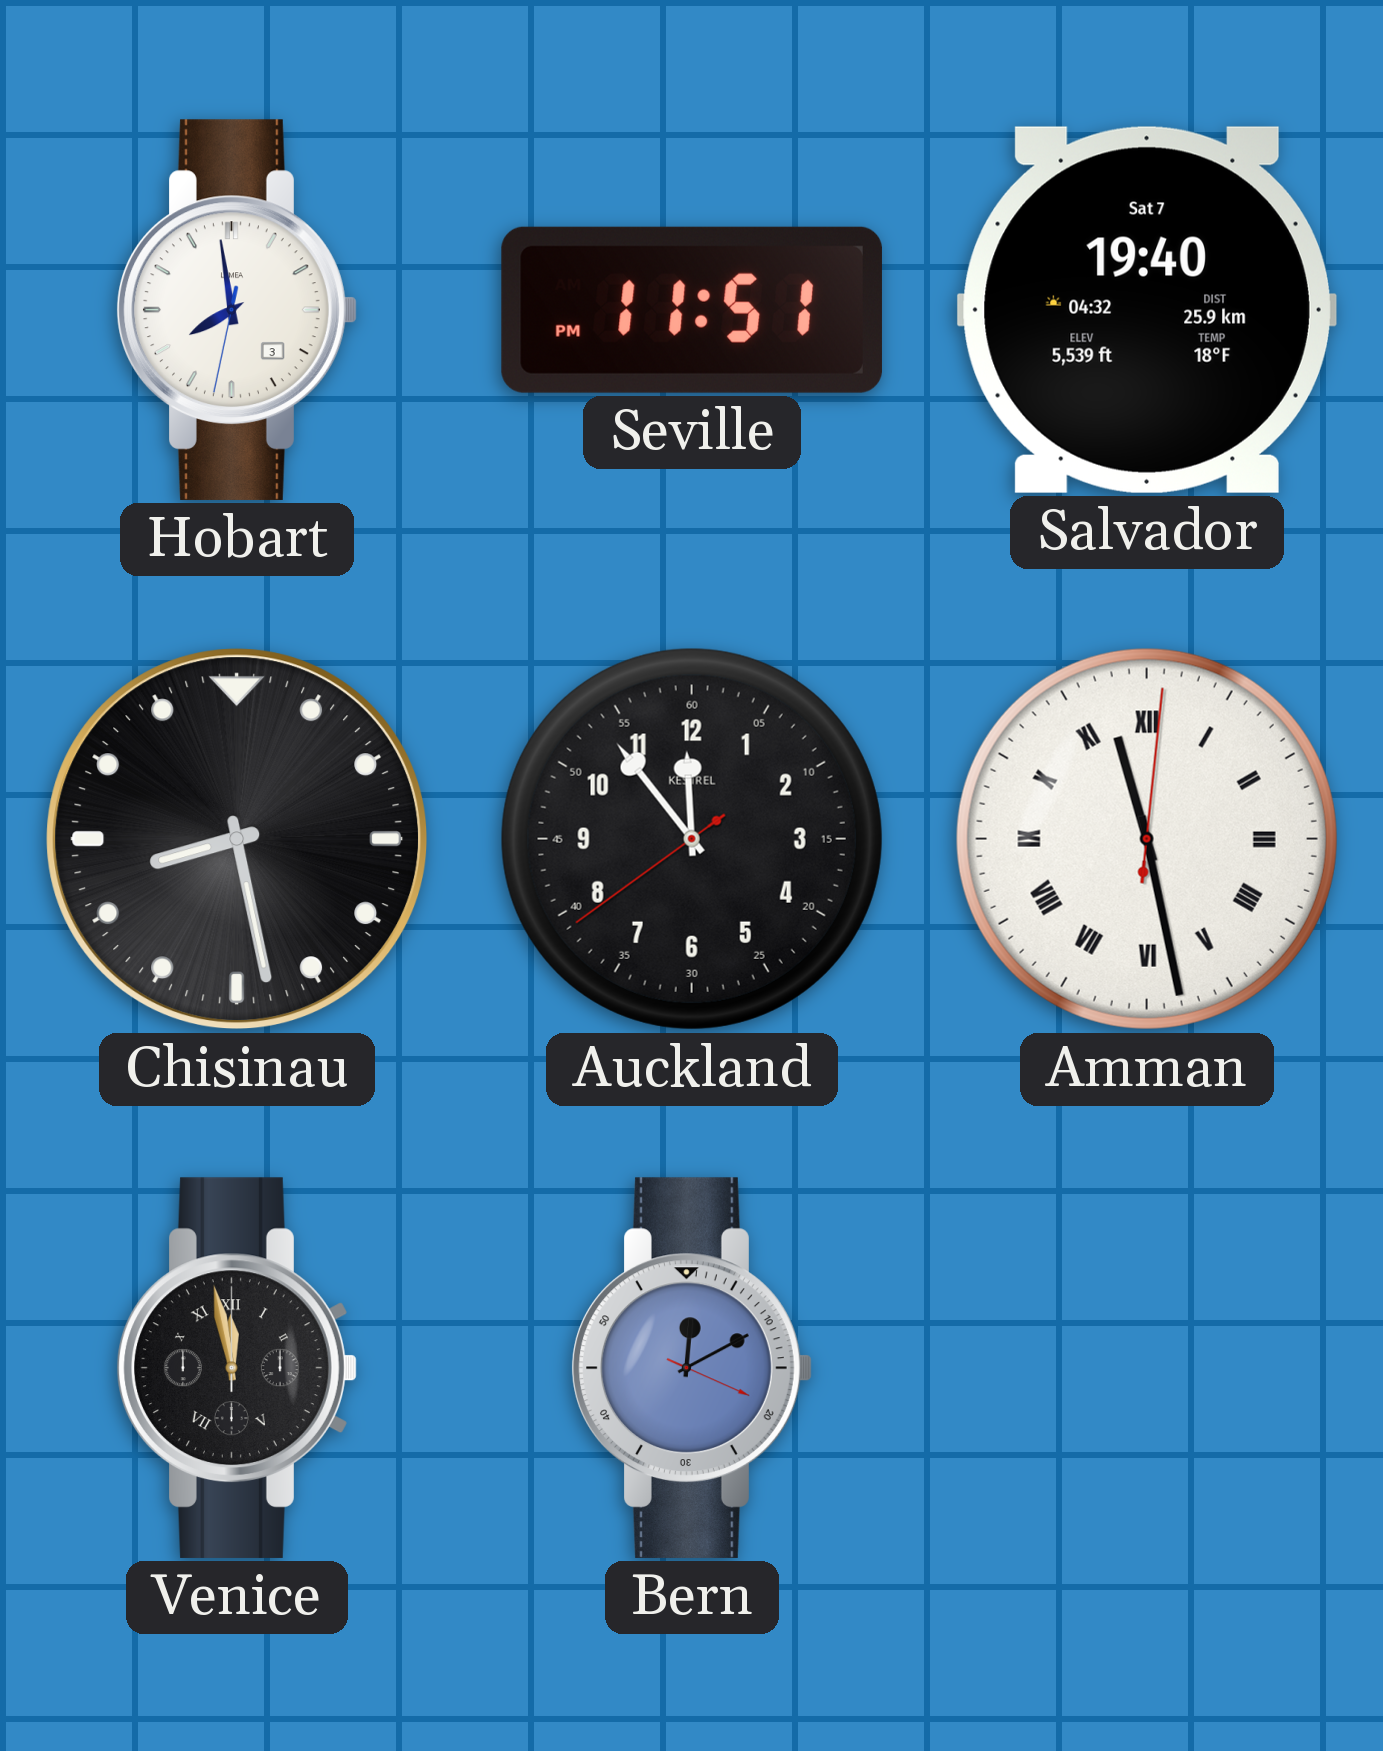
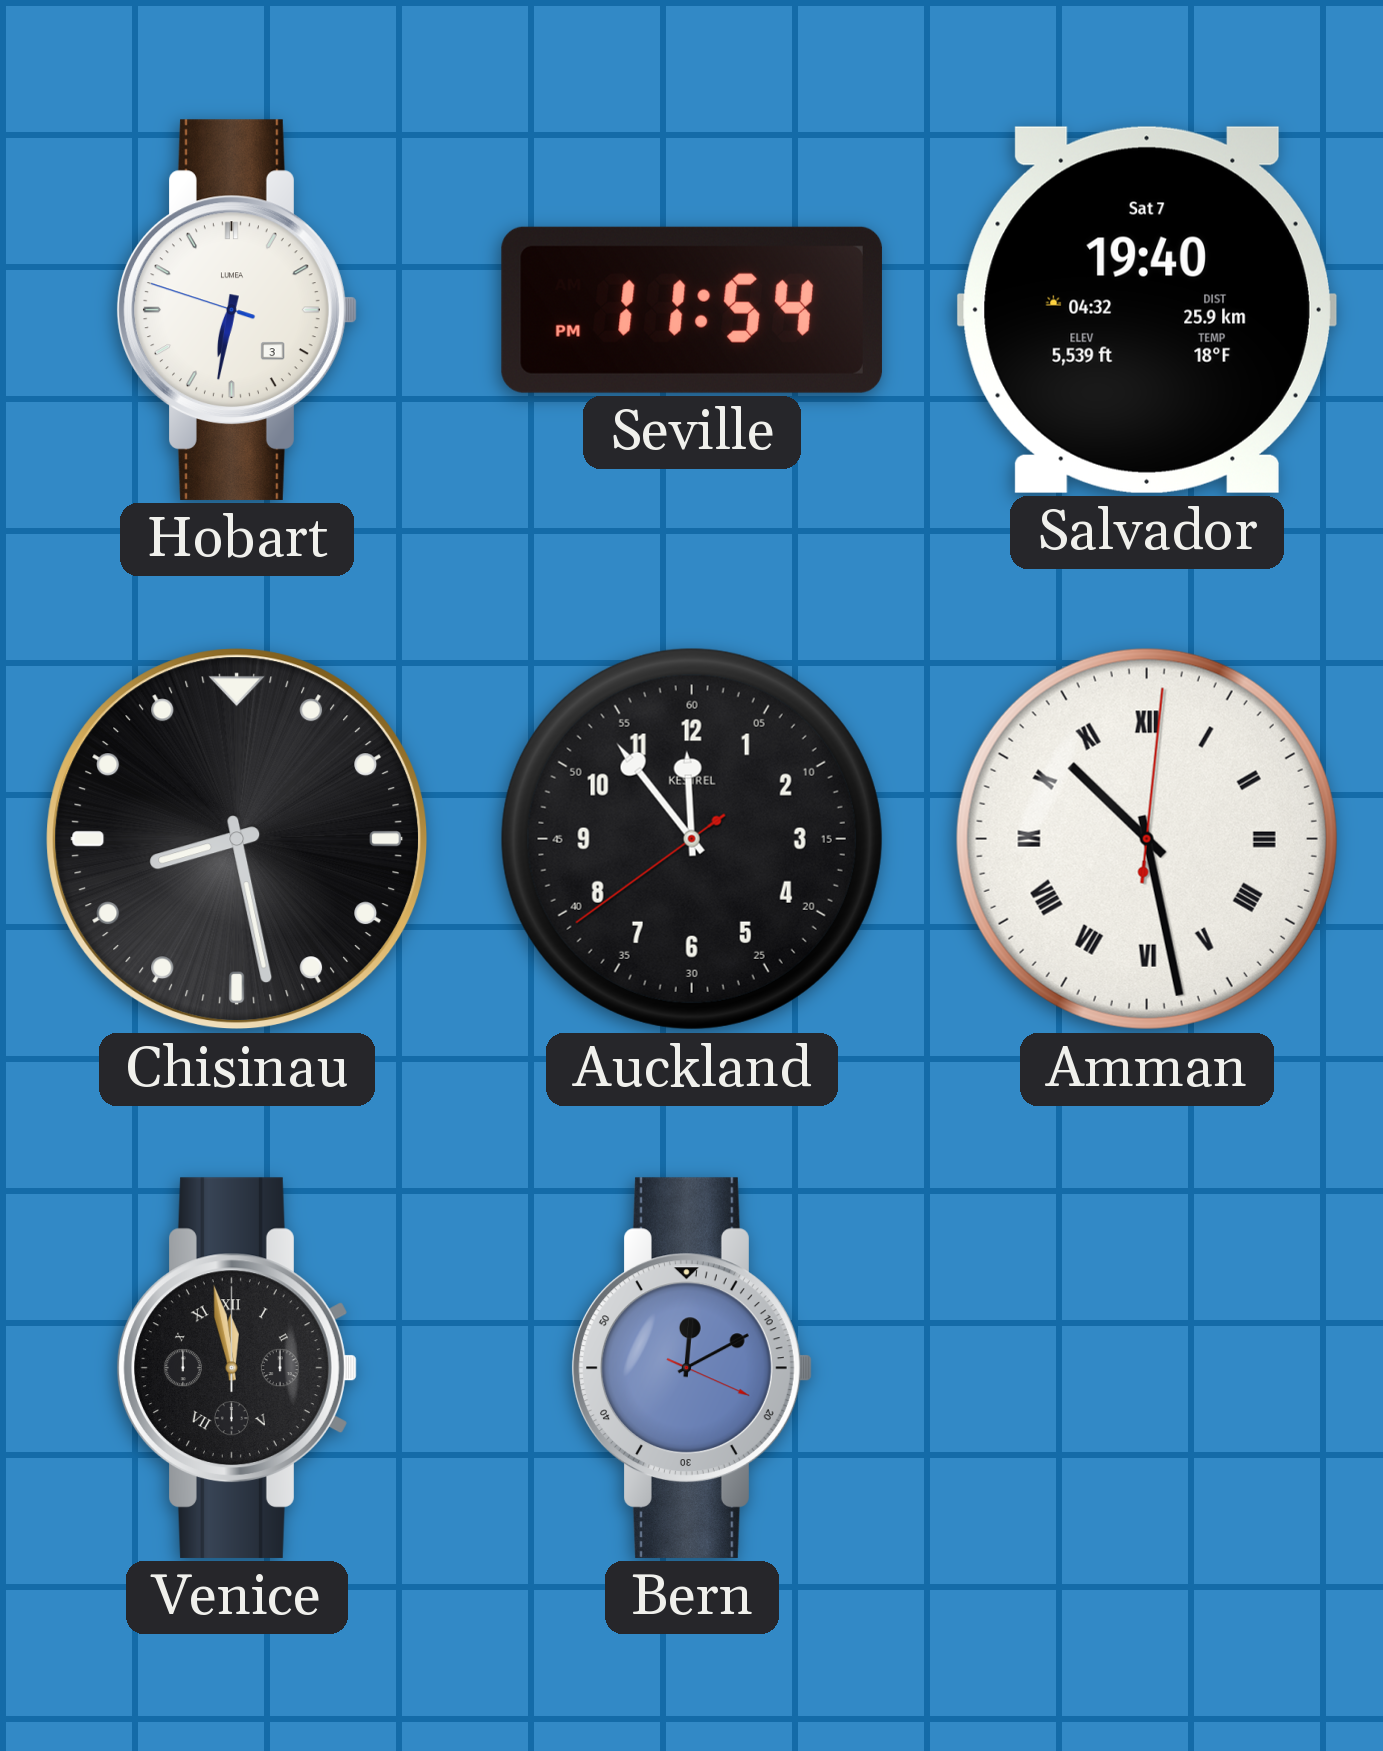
Hobart: 7:58 -> 6:31 (237, 310)
Seville: 11:51 -> 11:54 (692, 310)
Amman: 11:28 -> 10:28 (1147, 839)
